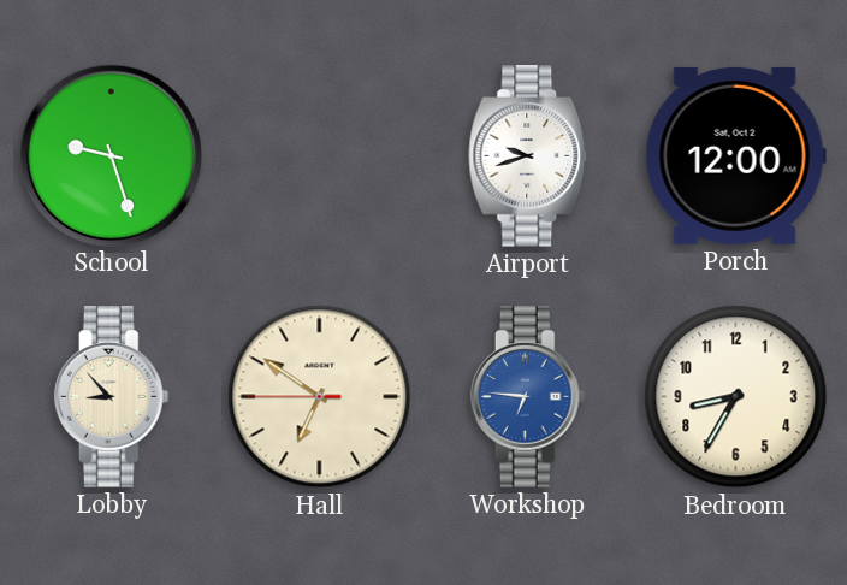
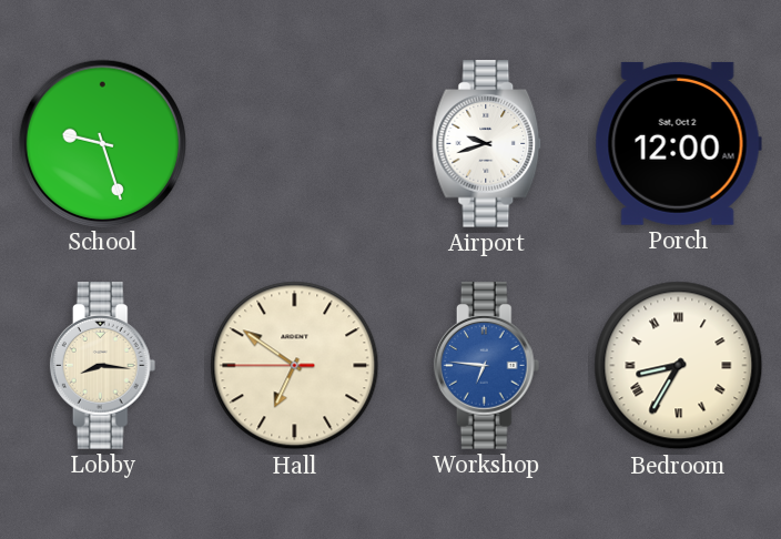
Lobby: 8:53 -> 8:16 (103, 366)
Bedroom numerals: Arabic -> Roman (679, 366)
